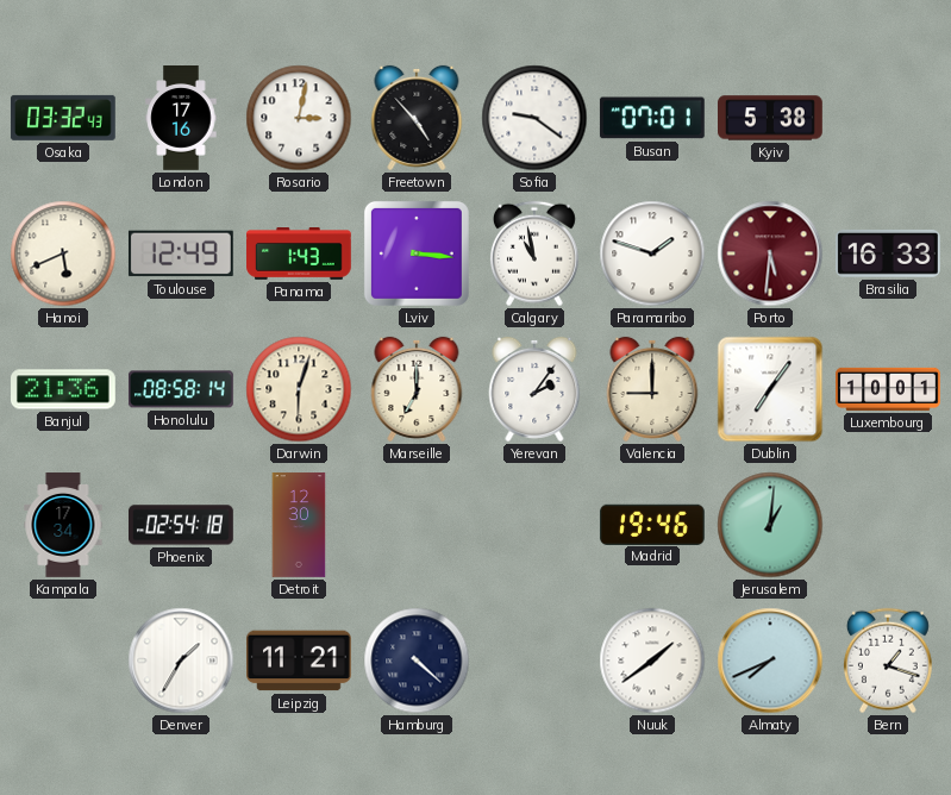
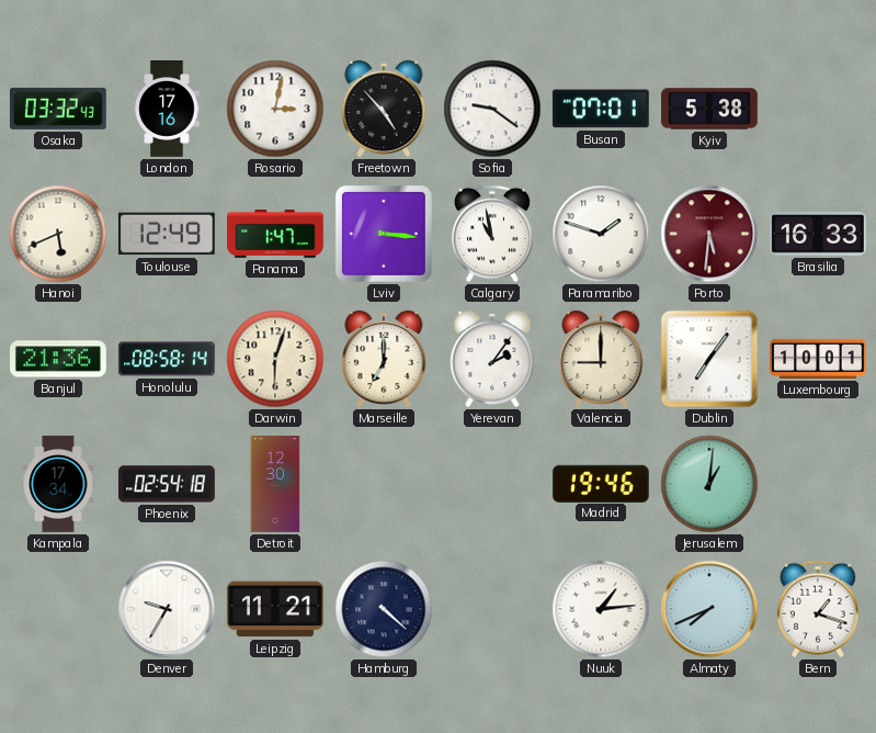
Panama: 1:43 -> 1:47 (276, 235)
Denver: 1:35 -> 9:35 (167, 609)
Nuuk: 1:39 -> 1:14 (601, 609)
